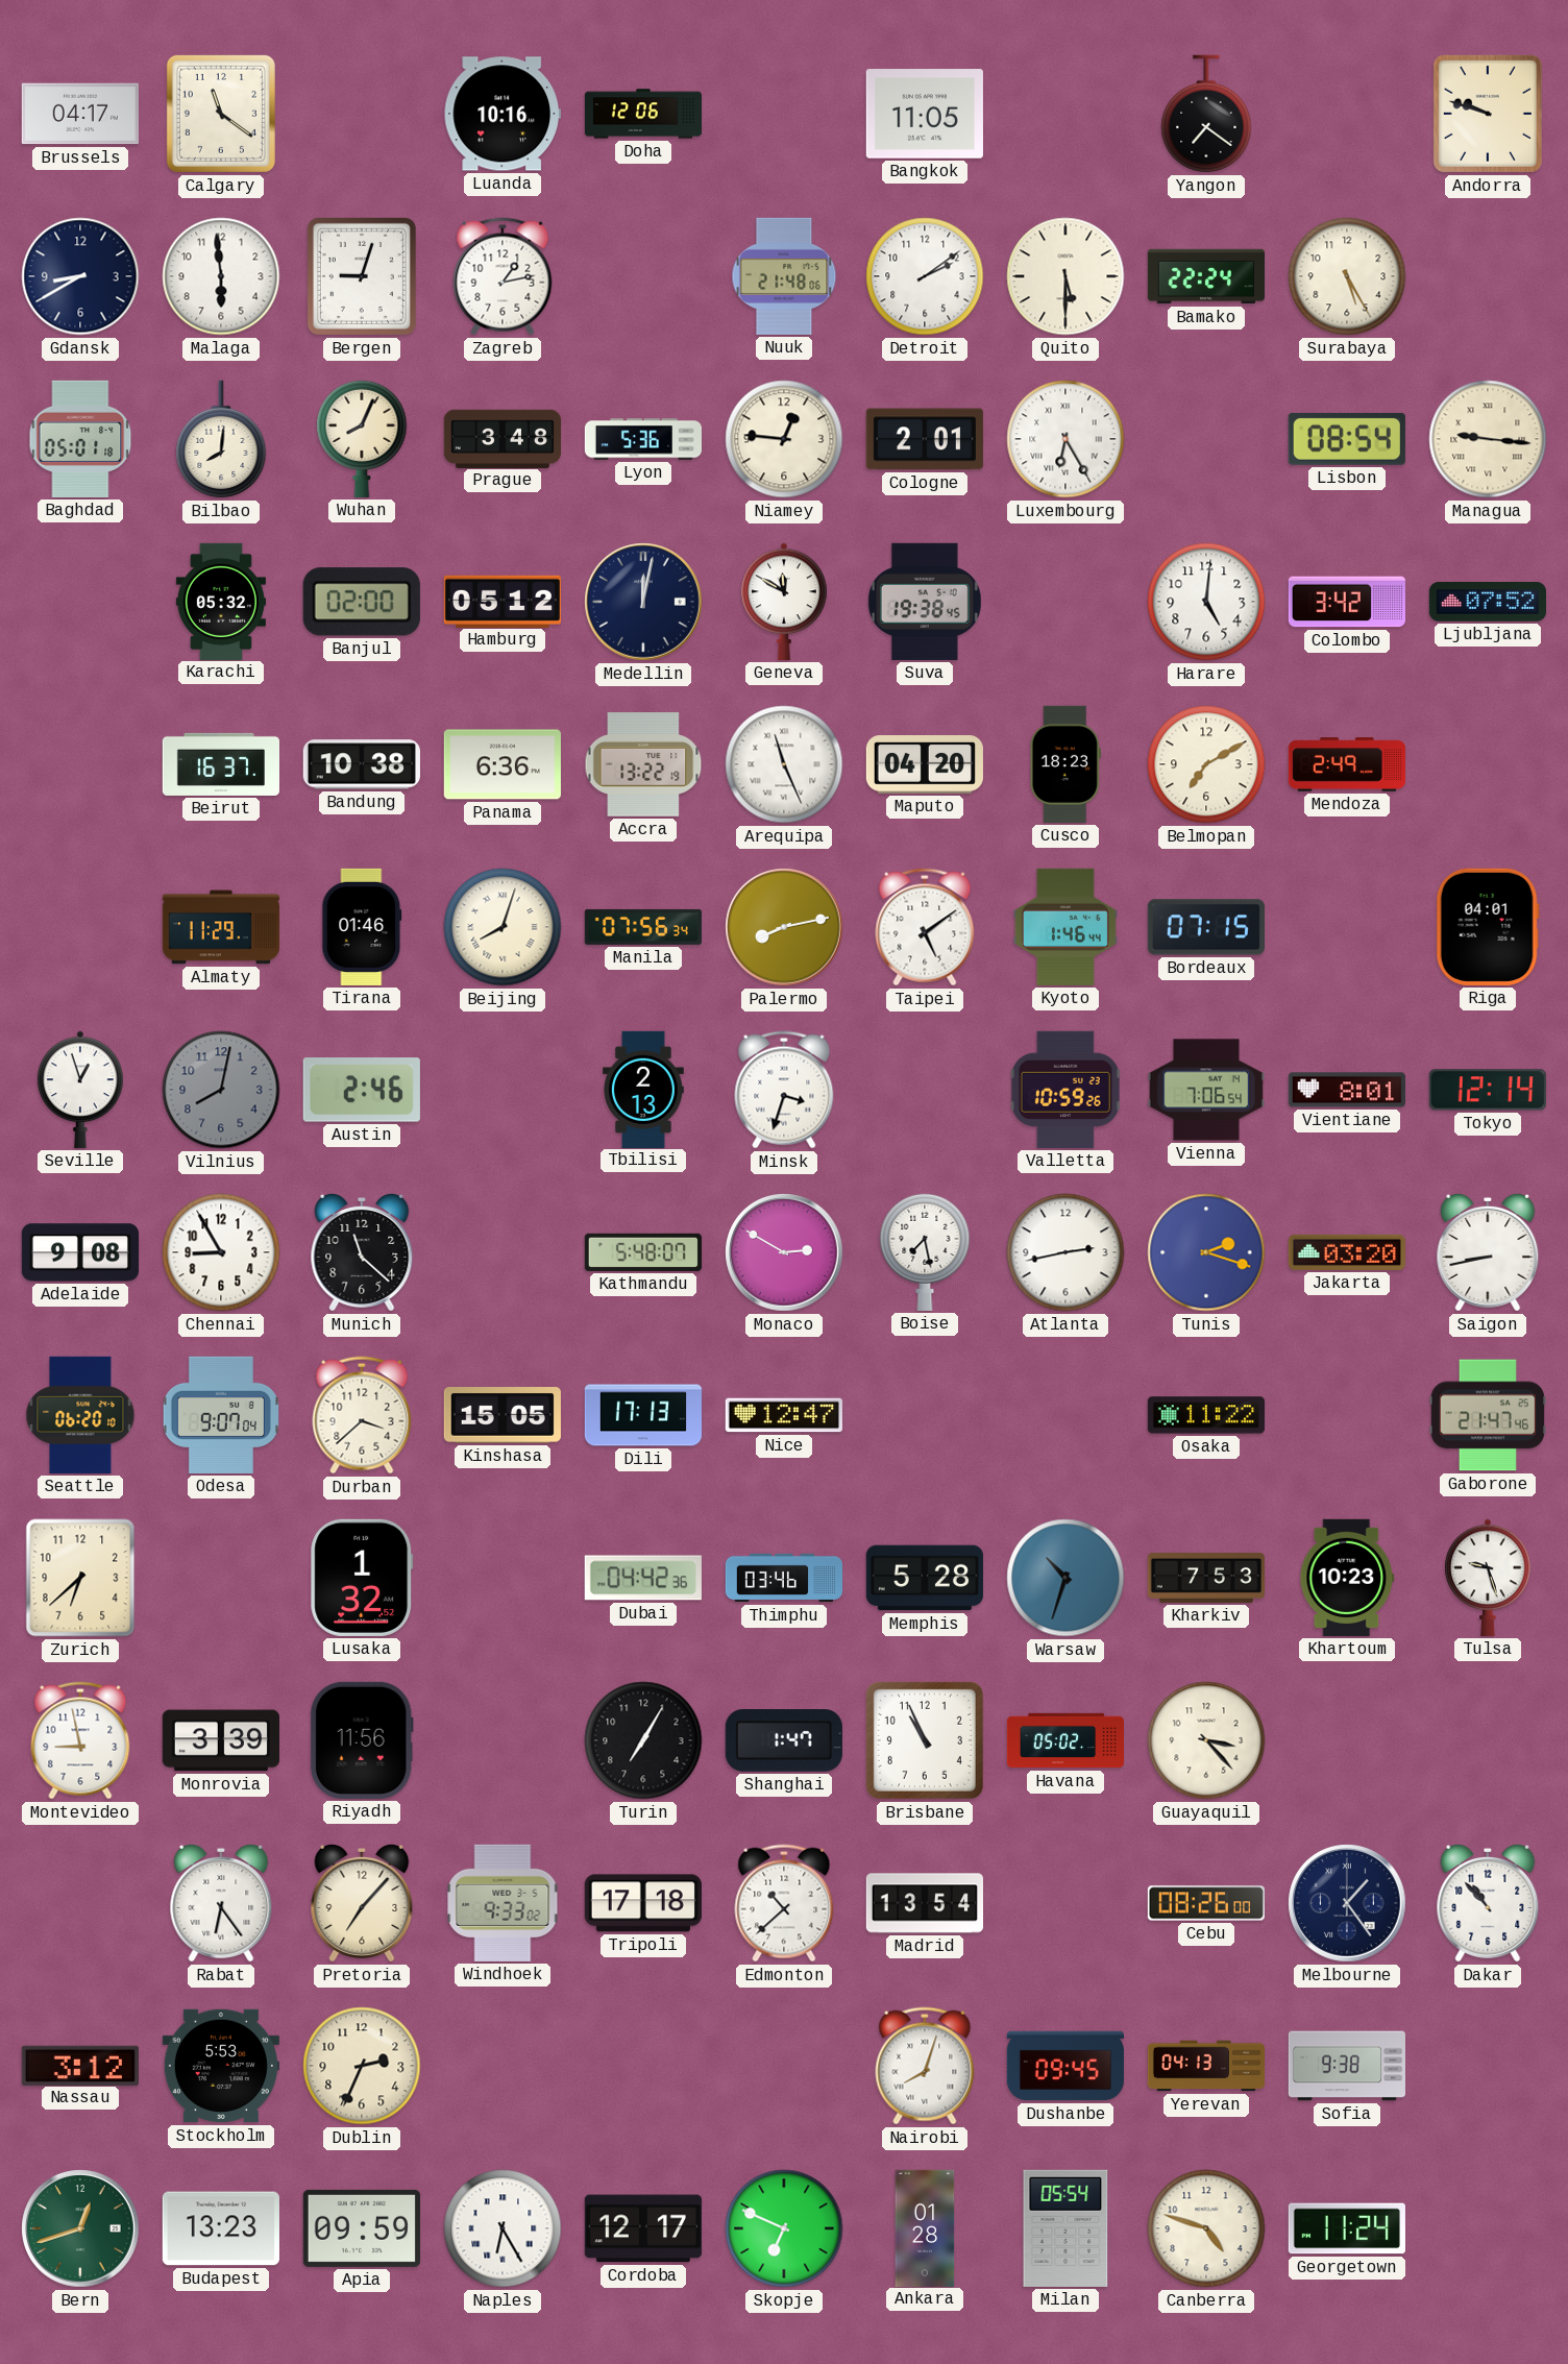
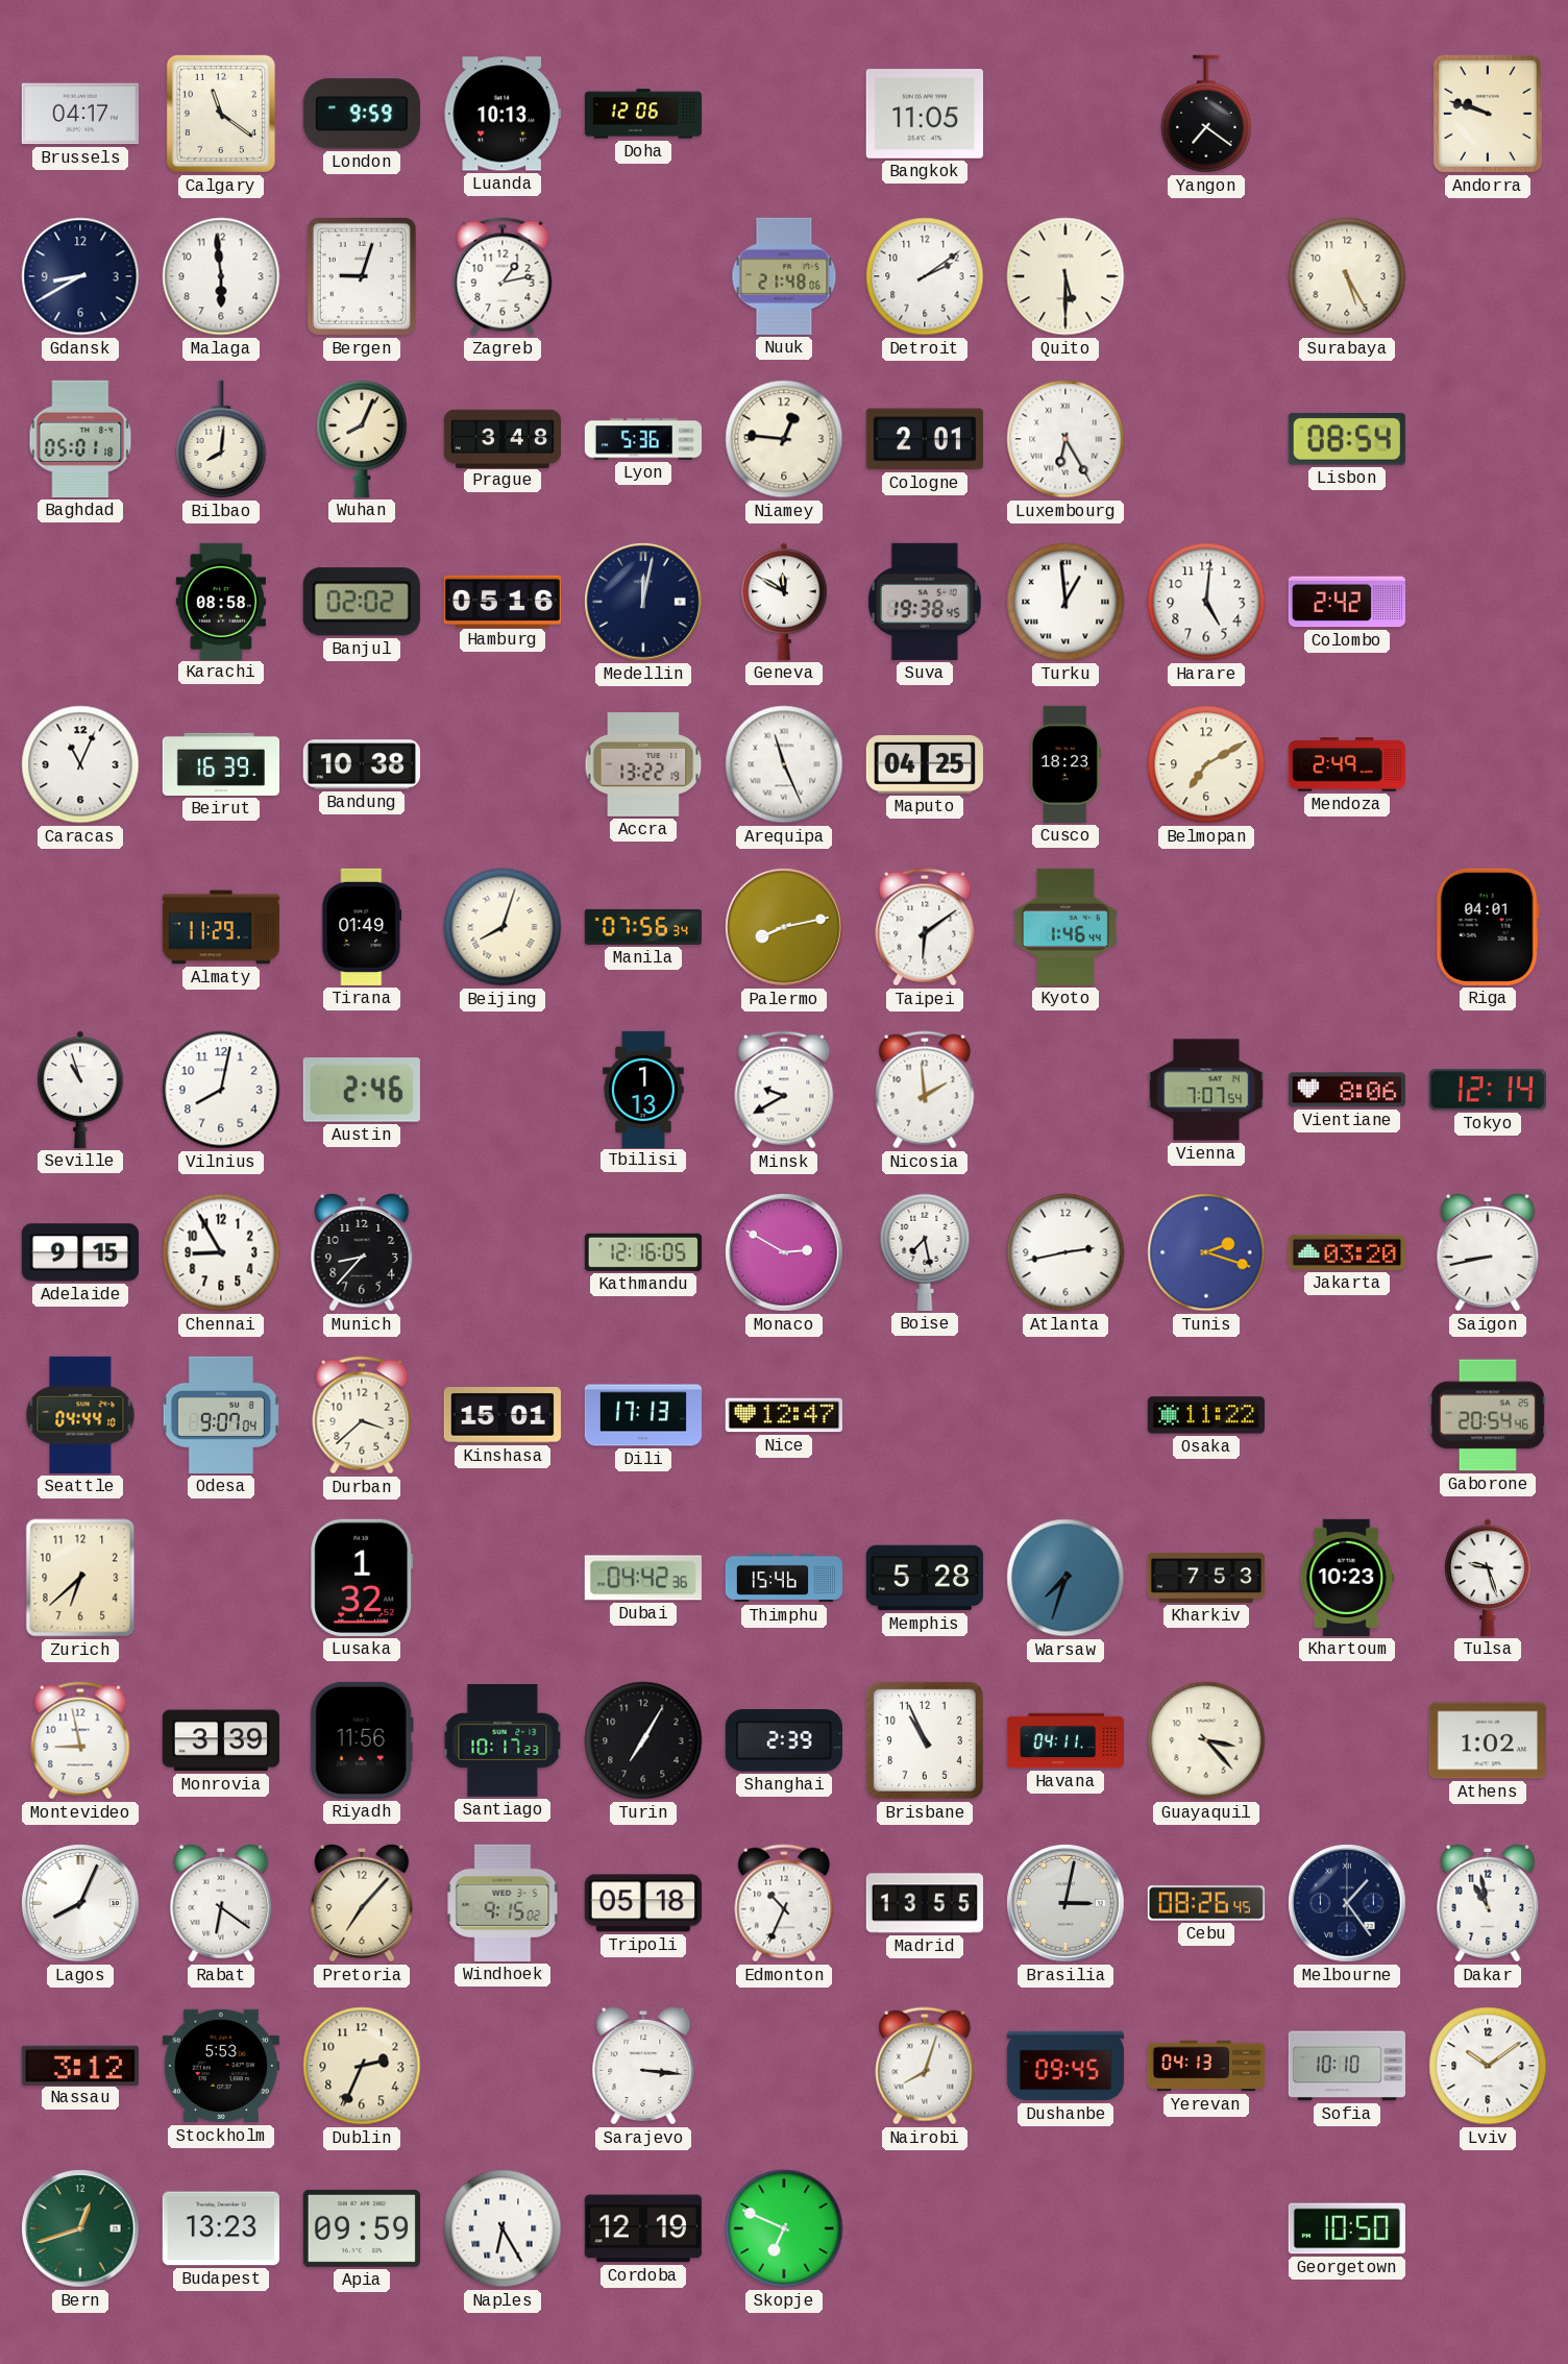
London: none -> 9:59 (362, 114)
Luanda: 10:16 -> 10:13 (503, 114)
Bamako: 22:24 -> none (1205, 276)
Managua: 9:16 -> none (1488, 439)
Karachi: 05:32 -> 08:58 (221, 601)
Banjul: 02:00 -> 02:02 (362, 602)
Hamburg: 05:12 -> 05:16 (503, 601)
Turku: none -> 12:59 (1065, 602)
Colombo: 3:42 -> 2:42 (1346, 602)
Ljubljana: 07:52 -> none (1487, 603)
Caracas: none -> 11:04 (80, 764)
Beirut: 16:37 -> 16:39 (220, 764)
Panama: 6:36 -> none (503, 764)
Maputo: 04:20 -> 04:25 (925, 765)
Tirana: 01:46 -> 01:49 (362, 927)
Taipei: 5:09 -> 6:09 (925, 927)
Bordeaux: 07:15 -> none (1206, 927)
Seville: 12:57 -> 10:57 (80, 1090)
Vilnius dial: grey -> white (221, 1090)
Tbilisi: 2:13 -> 1:13 (644, 1089)
Minsk: 3:33 -> 9:40 (784, 1090)
Nicosia: none -> 1:59 (925, 1090)
Valletta: 10:59 -> none (1065, 1090)
Vienna: 7:06 -> 7:07 (1206, 1090)
Vientiane: 8:01 -> 8:06 (1347, 1090)
Adelaide: 9:08 -> 9:15 (79, 1252)
Munich: 11:22 -> 8:37 (362, 1252)
Kathmandu: 5:48 -> 12:16 (643, 1252)
Seattle: 06:20 -> 04:44 (80, 1415)
Kinshasa: 15:05 -> 15:01 (503, 1415)
Gaborone: 21:47 -> 20:54 (1488, 1415)
Thimphu: 03:46 -> 15:46 (784, 1578)
Warsaw: 10:33 -> 7:33 (1065, 1578)
Santiago: none -> 10:17 (503, 1741)
Shanghai: 1:47 -> 2:39 (784, 1741)
Havana: 05:02 -> 04:11 (1065, 1740)
Athens: none -> 1:02 (1488, 1740)
Lagos: none -> 8:04 (80, 1903)
Rabat: 6:24 -> 6:21 (221, 1903)
Windhoek: 9:33 -> 9:15 (503, 1903)
Tripoli: 17:18 -> 05:18 (643, 1903)
Edmonton: 10:38 -> 10:34 (784, 1903)
Madrid: 13:54 -> 13:55 (924, 1903)
Brasilia: none -> 3:02 (1065, 1903)
Cebu: 08:26:00 -> 08:26:45 (1206, 1903)
Dakar: 10:53 -> 10:58 (1488, 1903)
Sarajevo: none -> 3:16 (643, 2066)
Sofia: 9:38 -> 10:10 (1346, 2066)
Lviv: none -> 10:09 (1488, 2066)
Cordoba: 12:17 -> 12:19 (643, 2228)
Ankara: 01:28 -> none (925, 2227)
Milan: 05:54 -> none (1065, 2228)
Canberra: 4:48 -> none (1206, 2228)
Georgetown: 11:24 -> 10:50 (1347, 2228)
